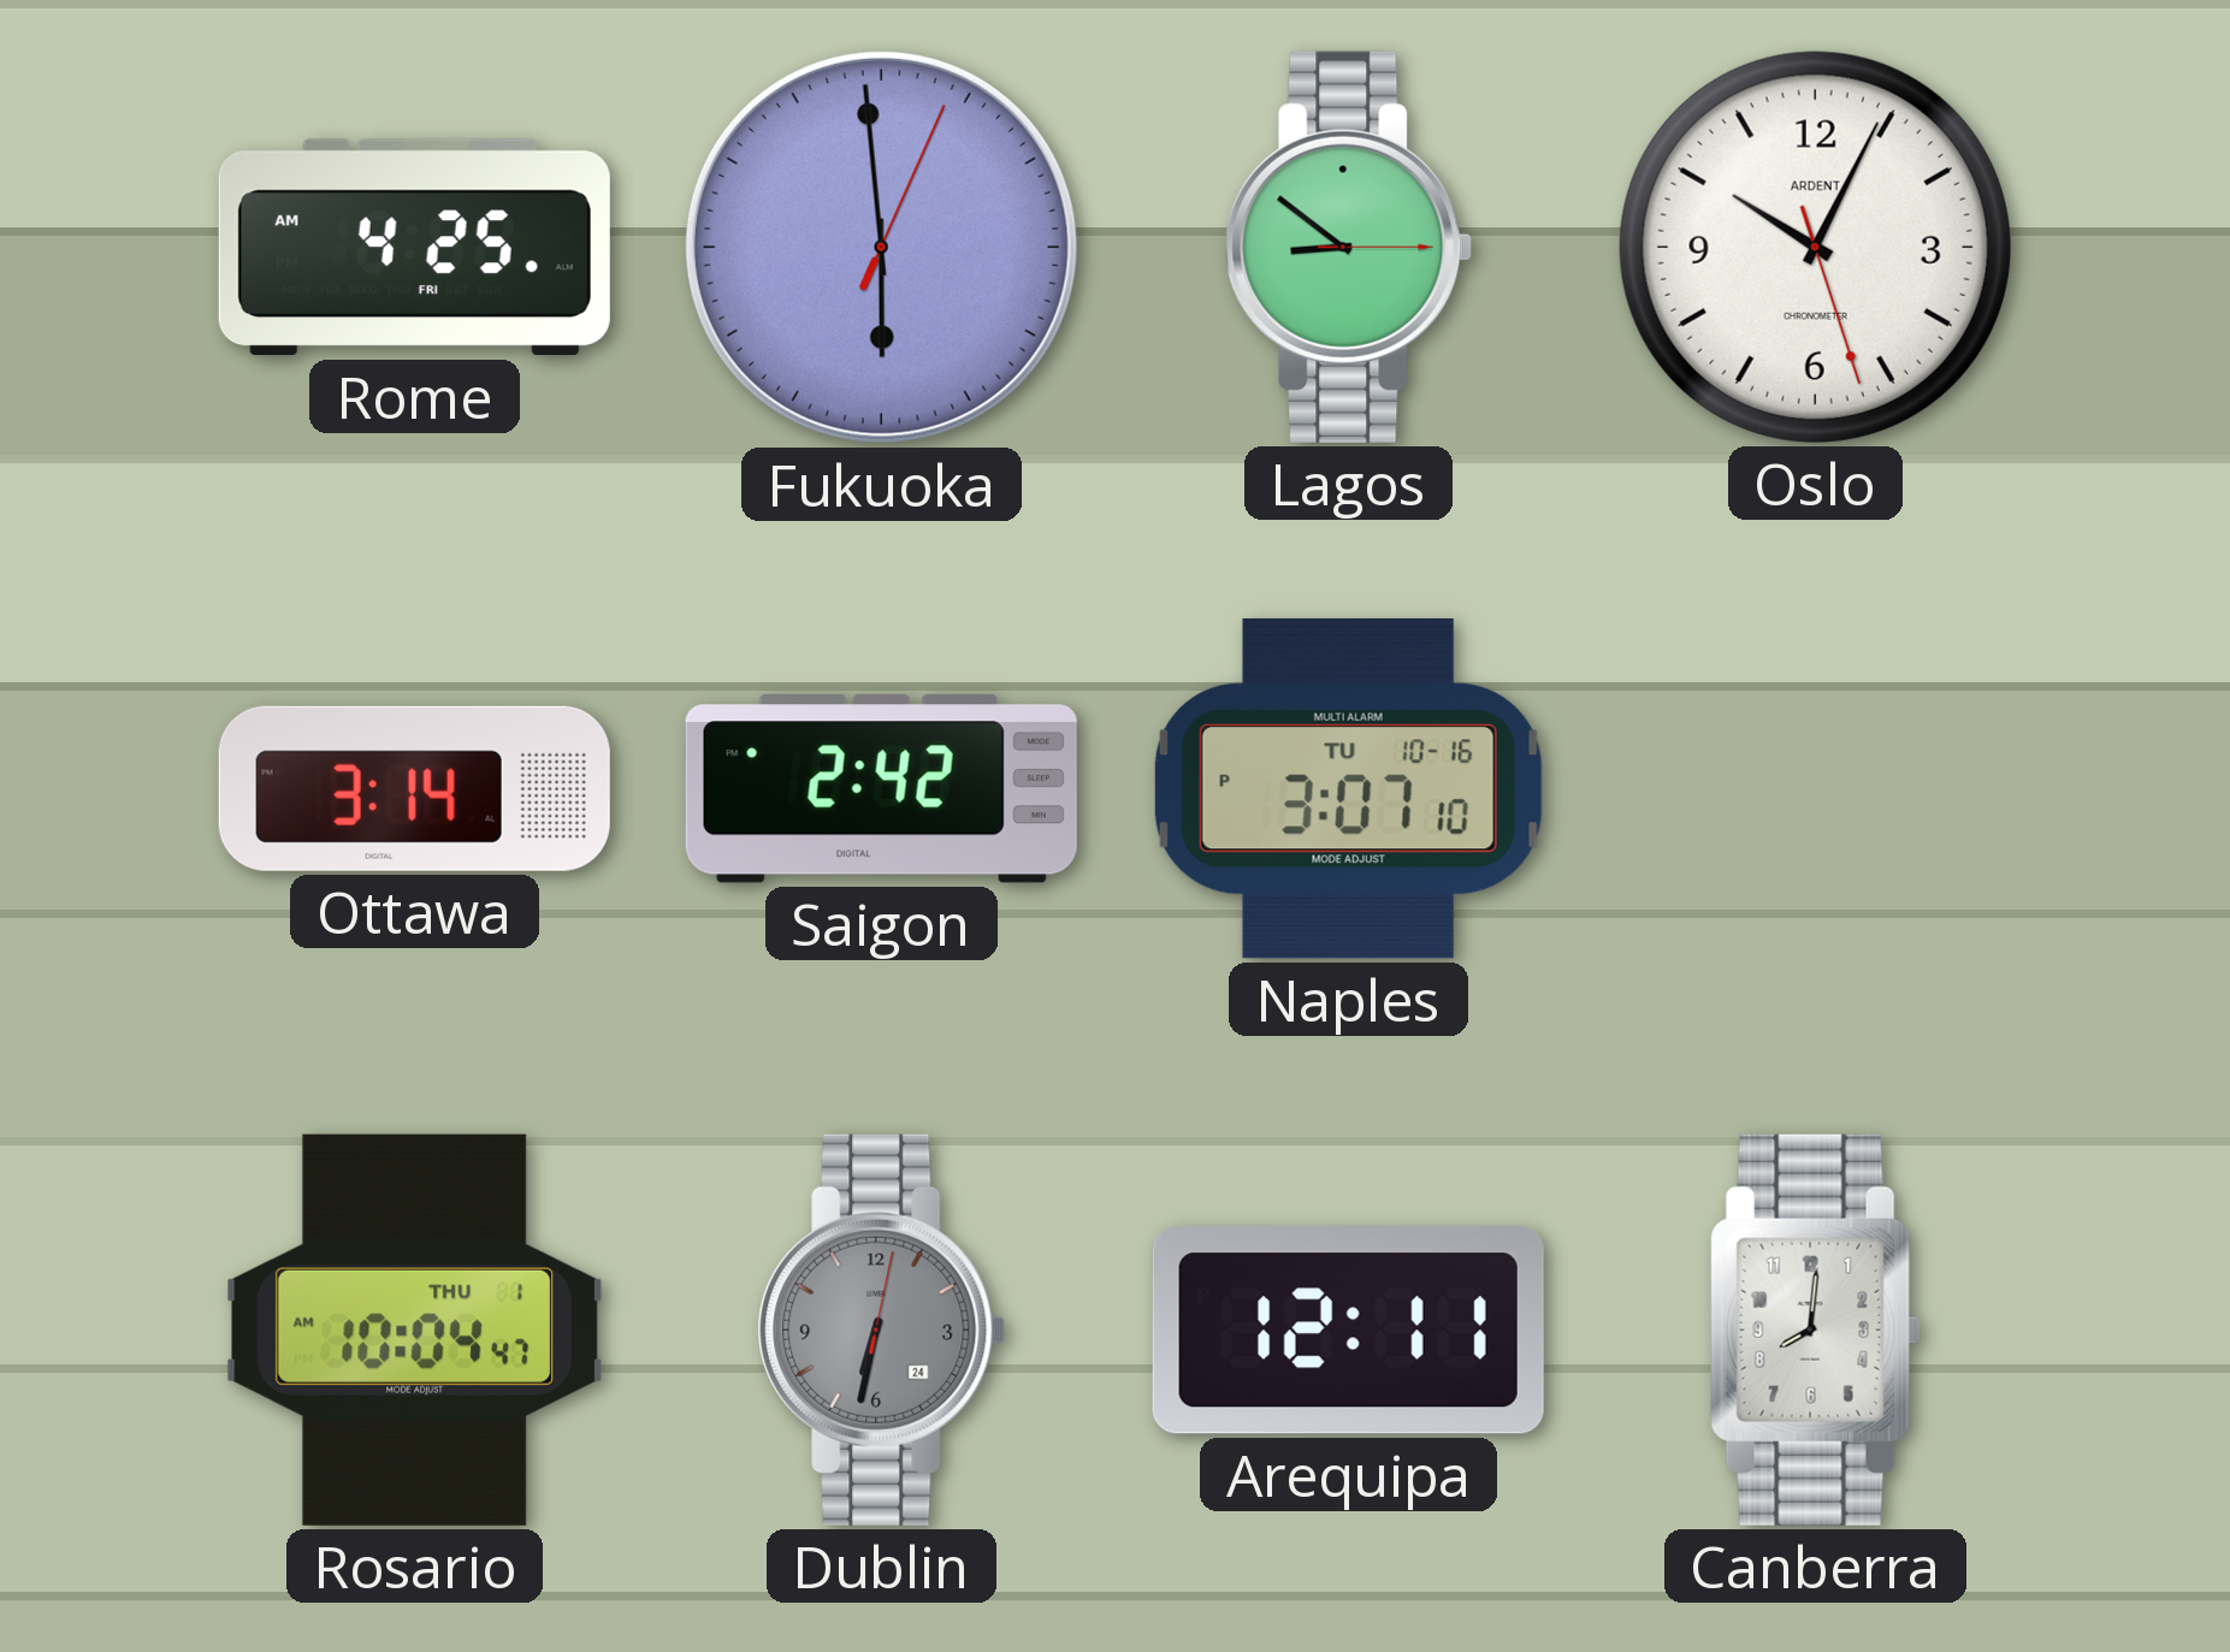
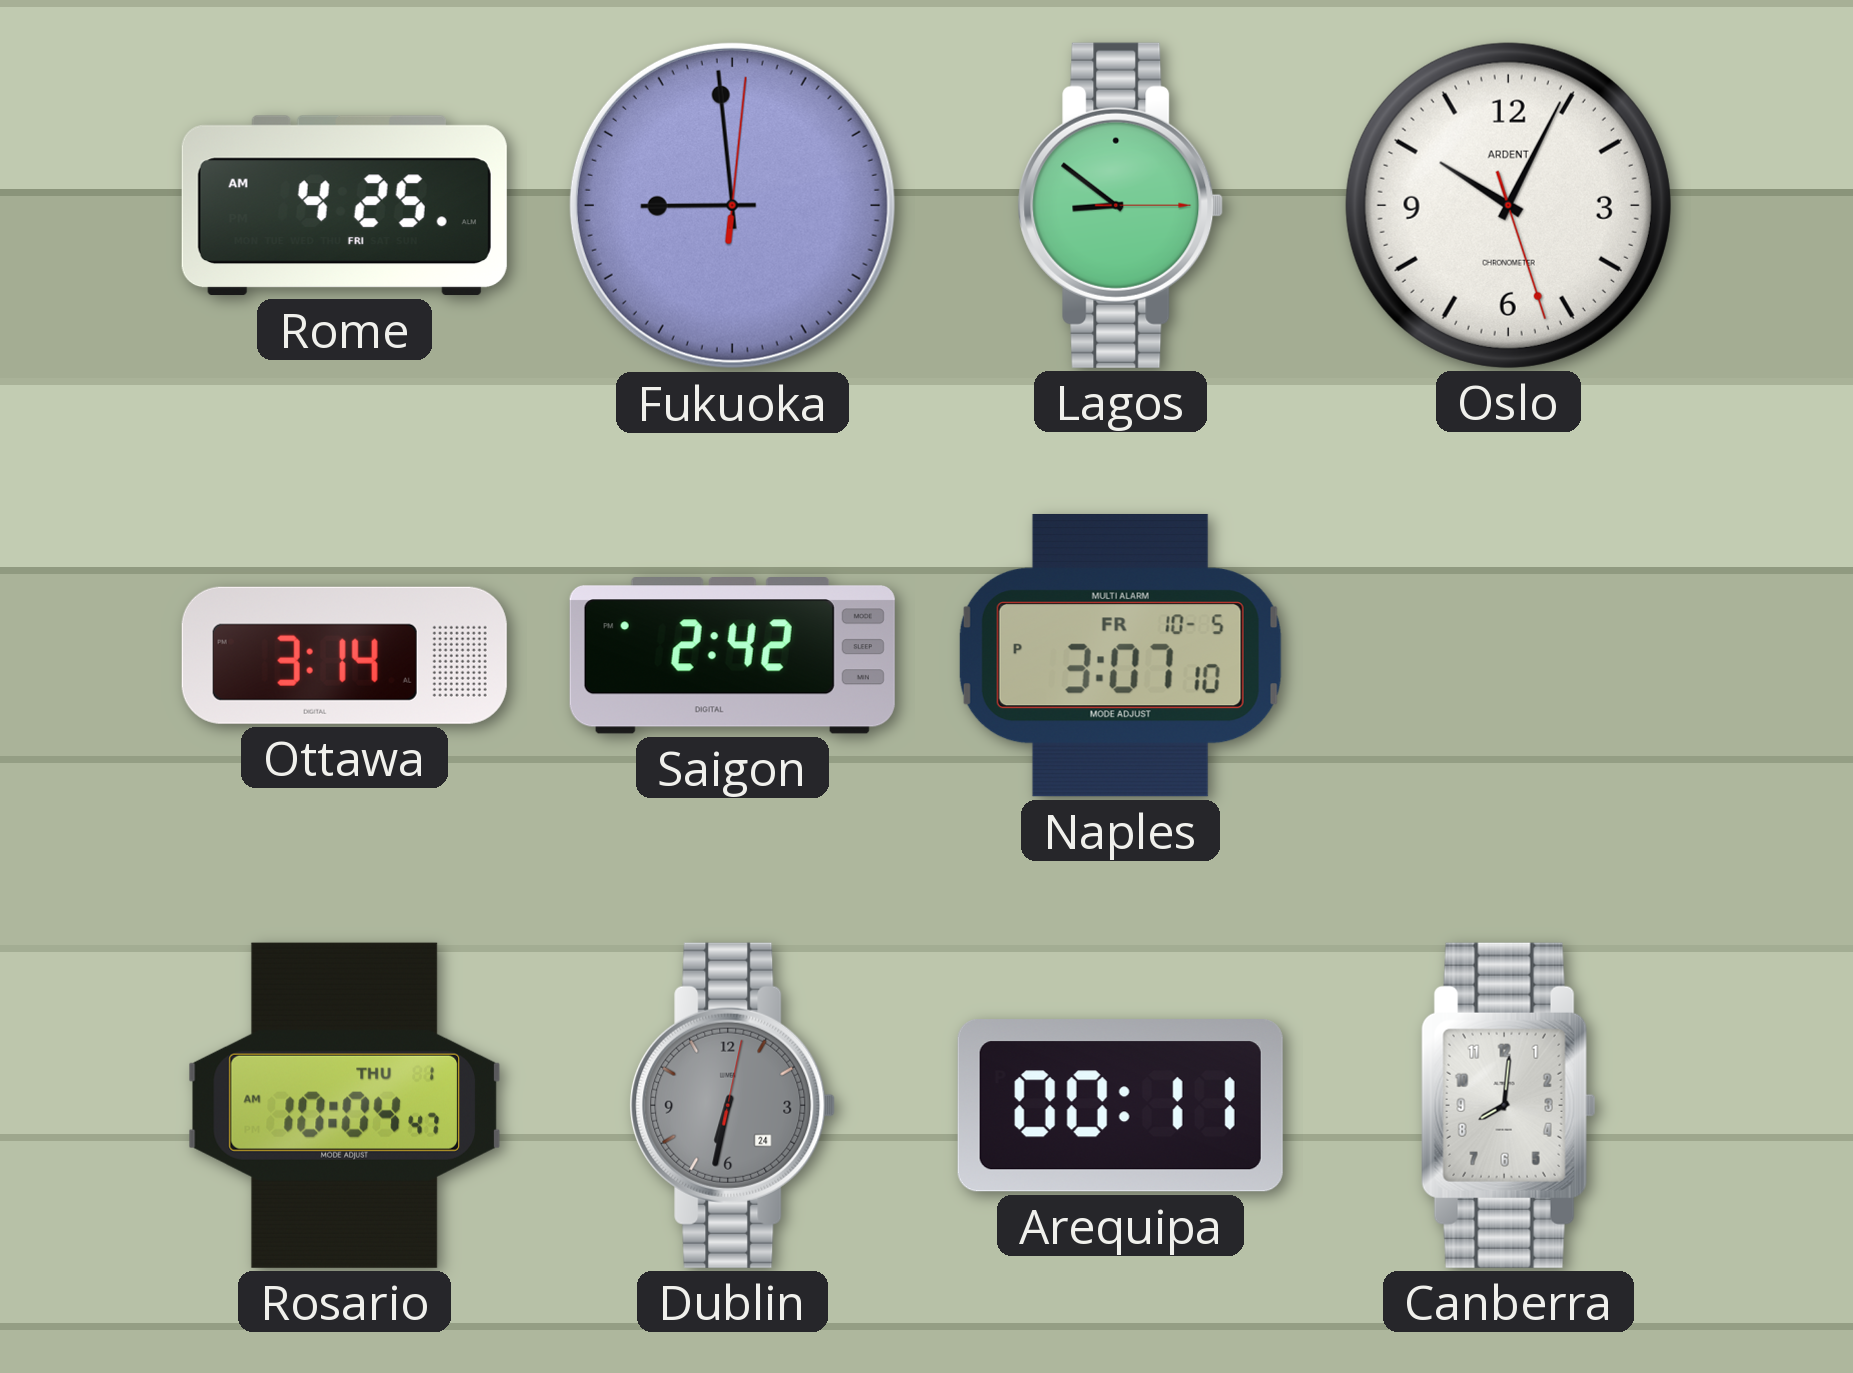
Fukuoka: 5:59 -> 8:59 (732, 205)
Naples date: TU 10-16 -> FR 10-5 (1120, 655)
Arequipa: 12:11 -> 00:11 (1120, 1106)
